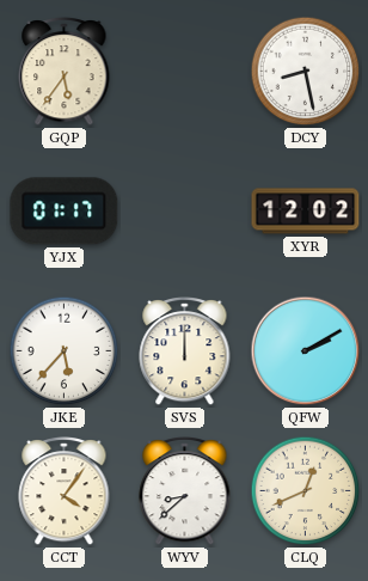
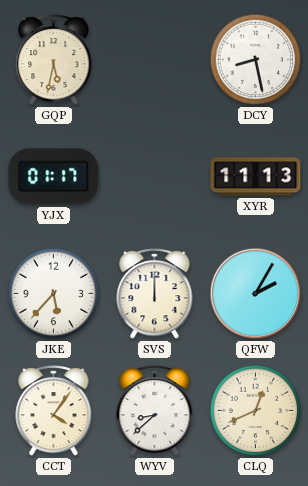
GQP: 5:36 -> 5:32 (54, 60)
XYR: 12:02 -> 11:13 (256, 177)
QFW: 2:10 -> 2:05 (256, 294)
